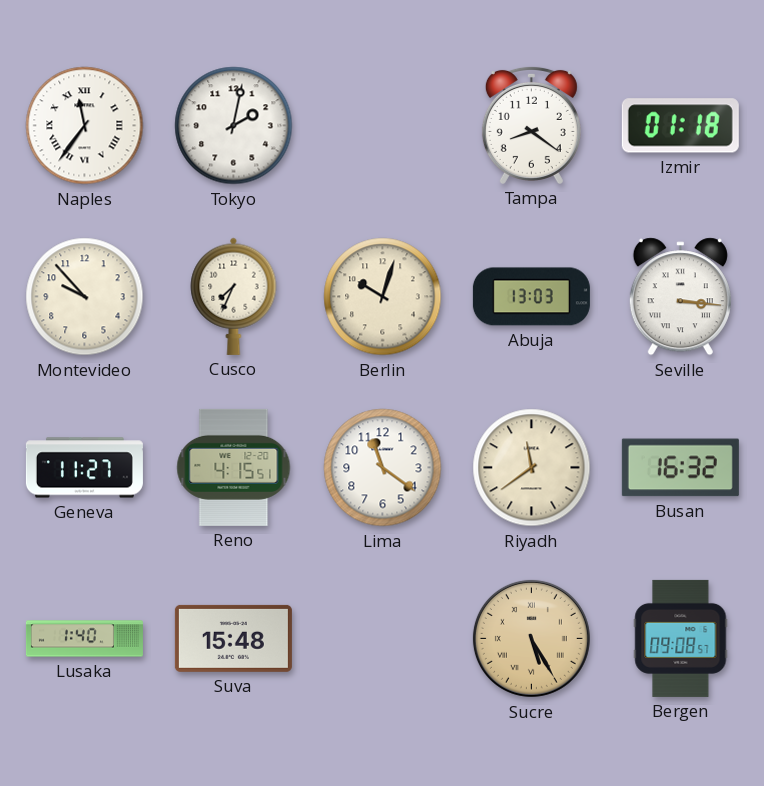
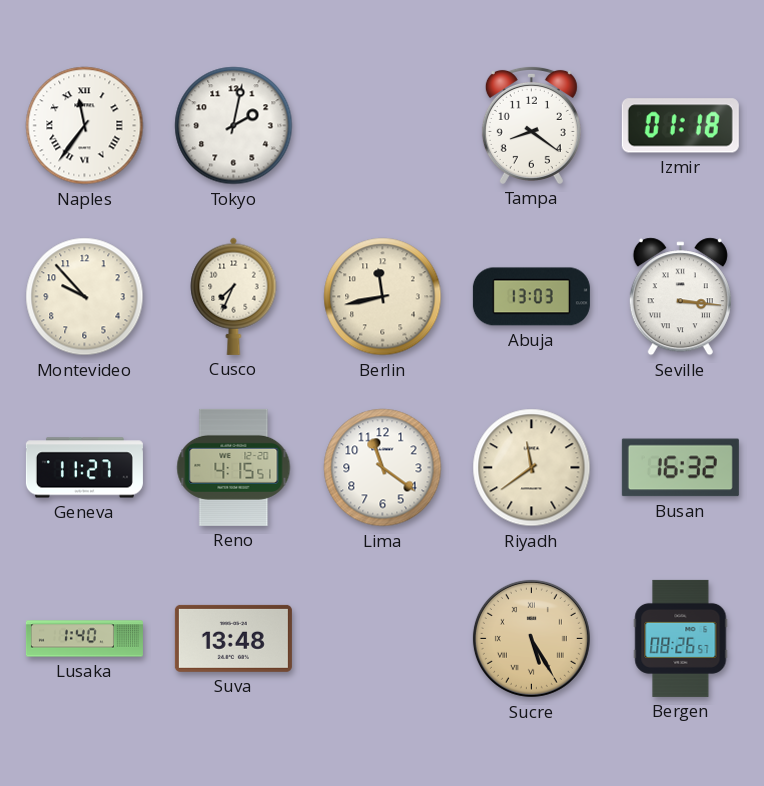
Berlin: 10:03 -> 11:43 (383, 297)
Suva: 15:48 -> 13:48 (233, 638)
Bergen: 09:08 -> 08:26 (681, 638)
